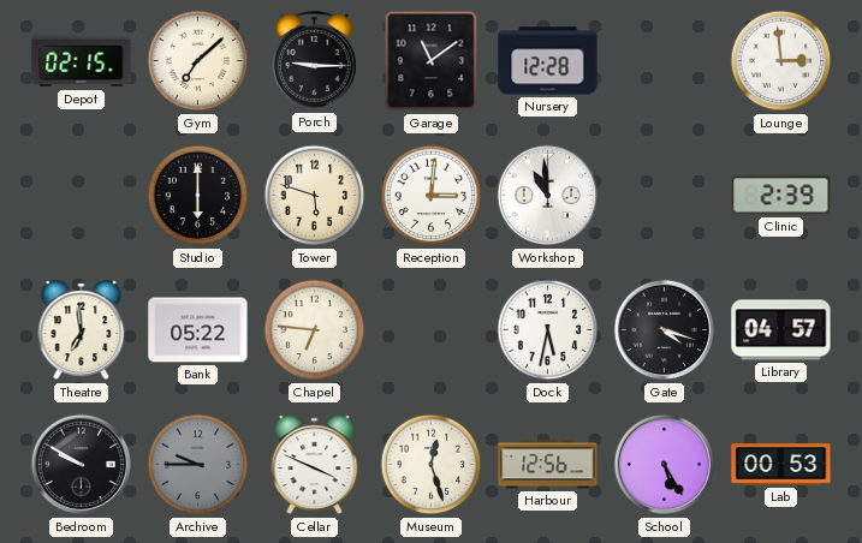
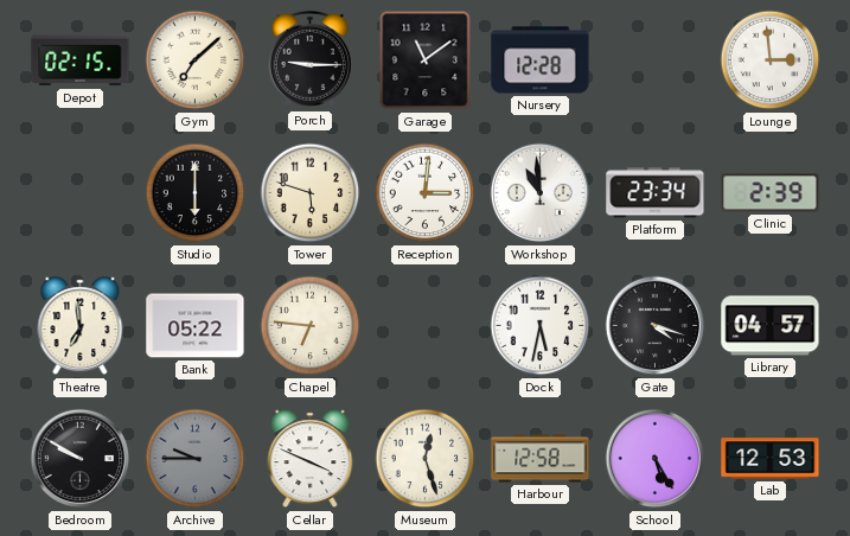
Platform: none -> 23:34 (656, 193)
Harbour: 12:56 -> 12:58 (541, 459)
Lab: 00:53 -> 12:53 (771, 459)
